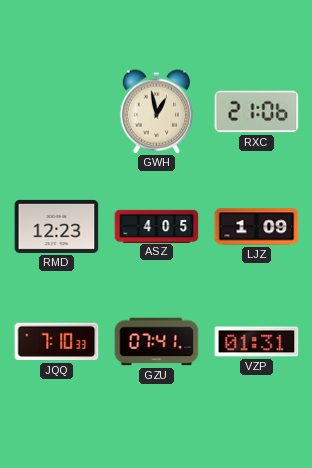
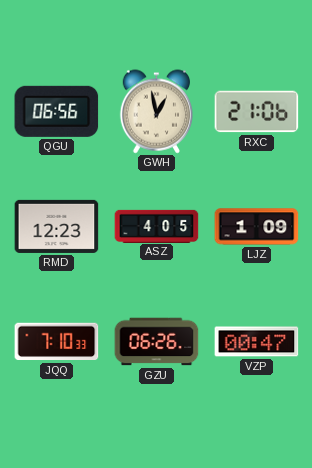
QGU: none -> 06:56 (57, 111)
GZU: 07:41 -> 06:26 (157, 342)
VZP: 01:31 -> 00:47 (257, 342)
